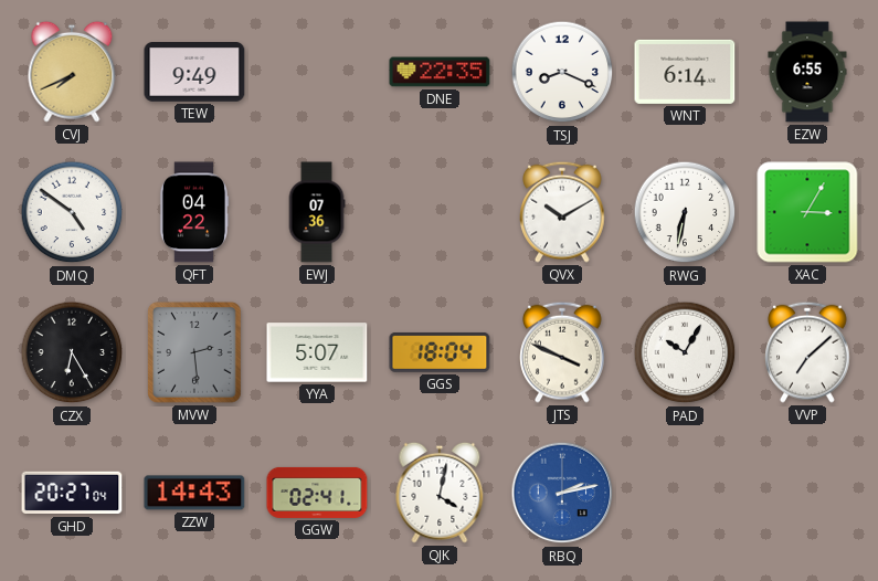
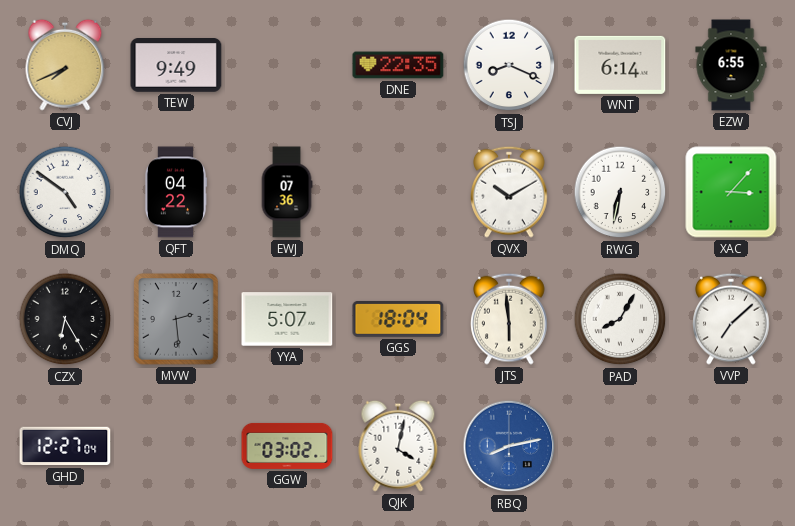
XAC: 3:05 -> 3:07 (731, 192)
JTS: 3:49 -> 5:59 (509, 319)
PAD: 10:05 -> 8:05 (620, 319)
GHD: 20:27 -> 12:27 (65, 446)
ZZW: 14:43 -> none (194, 493)
GGW: 02:41 -> 03:02 (287, 446)
RBQ: 2:13 -> 8:13 (509, 446)
